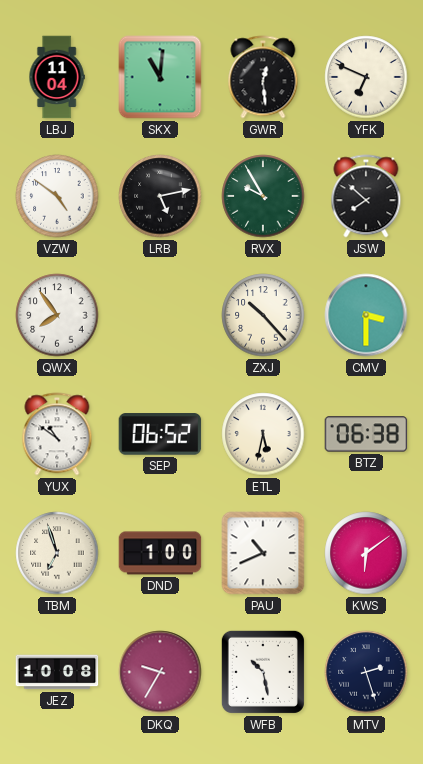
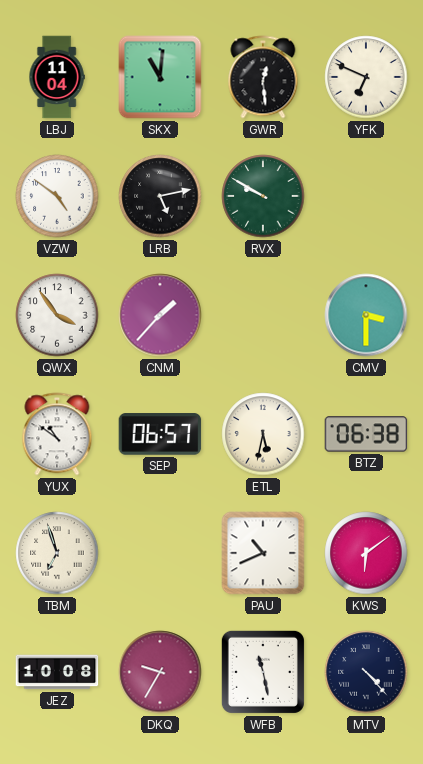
RVX: 9:55 -> 9:50 (263, 196)
JSW: 7:52 -> none (366, 196)
QWX: 7:54 -> 3:54 (57, 315)
CNM: none -> 1:37 (160, 315)
ZXJ: 10:23 -> none (263, 315)
SEP: 06:52 -> 06:57 (160, 434)
DND: 1:00 -> none (160, 553)
WFB: 10:28 -> 11:28 (263, 672)
MTV: 2:27 -> 4:23 (366, 672)
